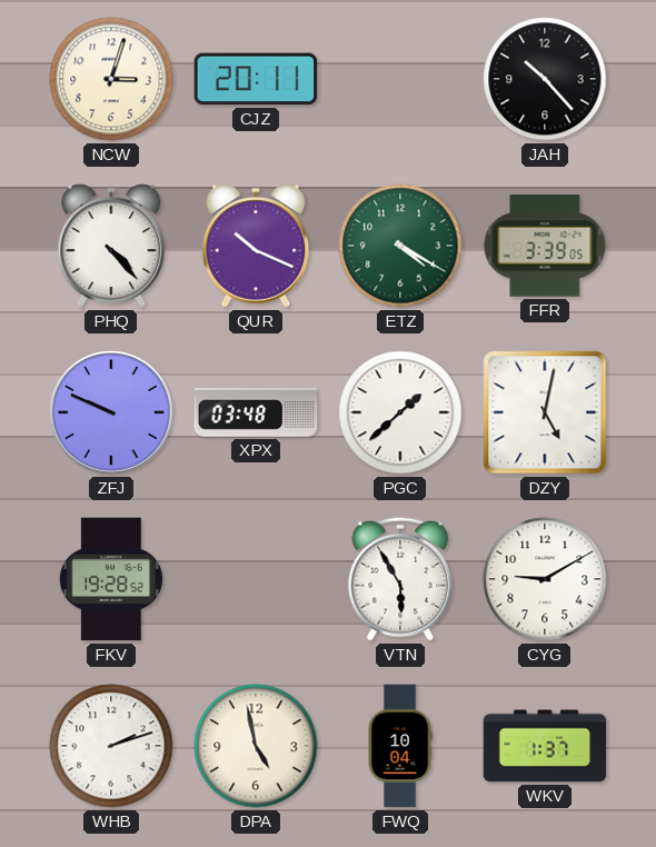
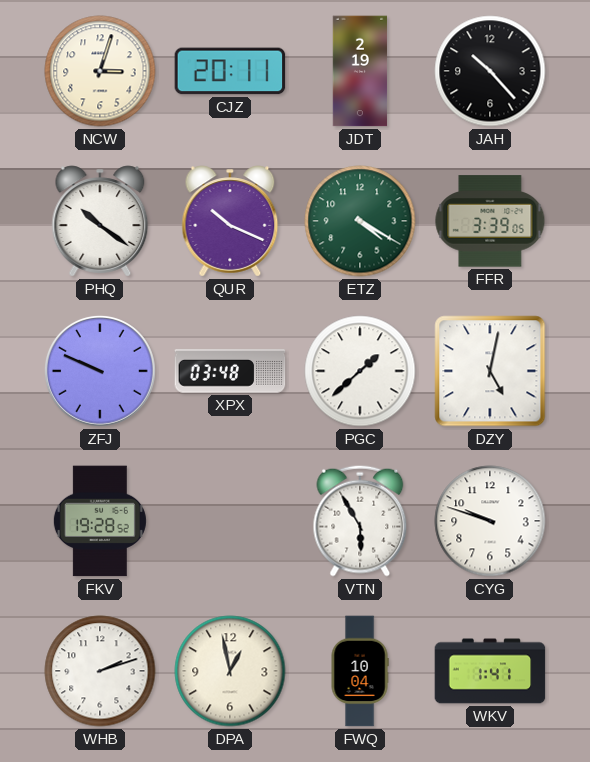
JDT: none -> 2:19 (360, 71)
PHQ: 4:23 -> 10:21 (100, 221)
CYG: 9:10 -> 9:48 (490, 521)
DPA: 4:58 -> 12:58 (230, 671)
WKV: 1:37 -> 1:41 (490, 671)
